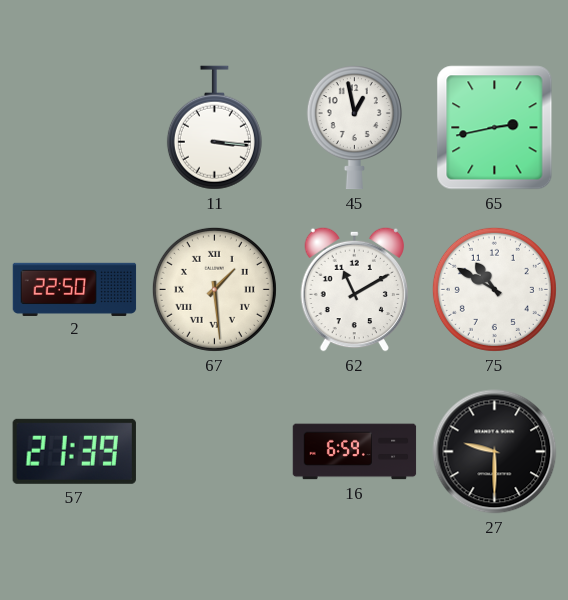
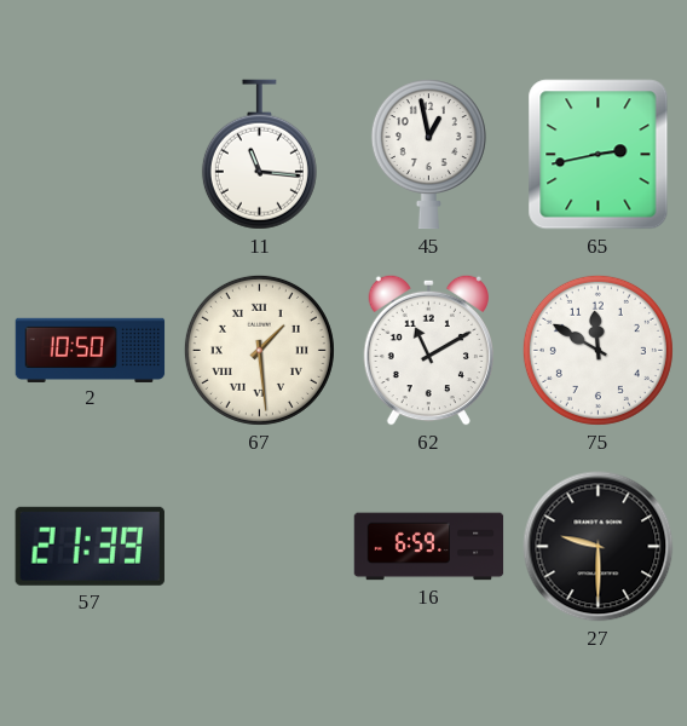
11: 3:16 -> 11:16 (259, 155)
2: 22:50 -> 10:50 (91, 350)
75: 10:50 -> 11:50 (597, 350)
